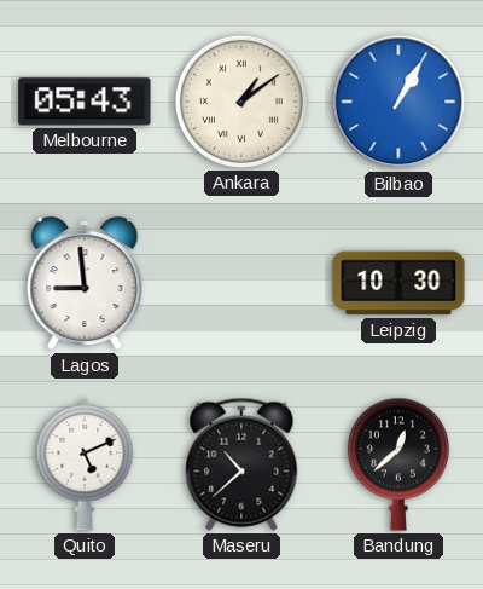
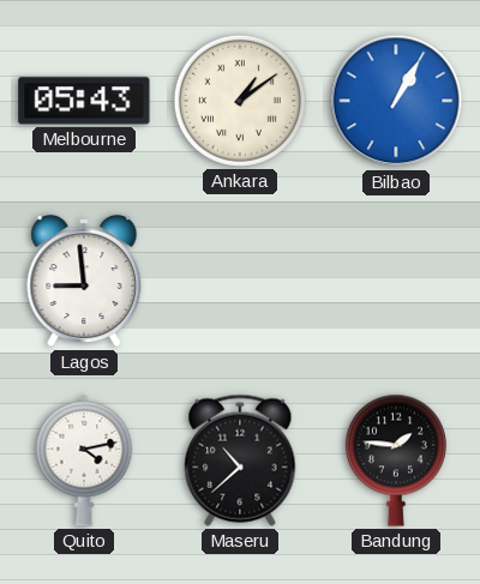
Leipzig: 10:30 -> none (398, 283)
Quito: 5:11 -> 4:13 (84, 460)
Bandung: 12:38 -> 1:46 (396, 460)
